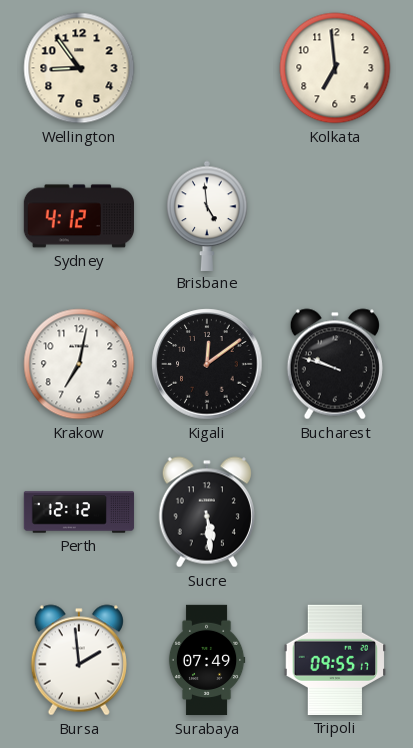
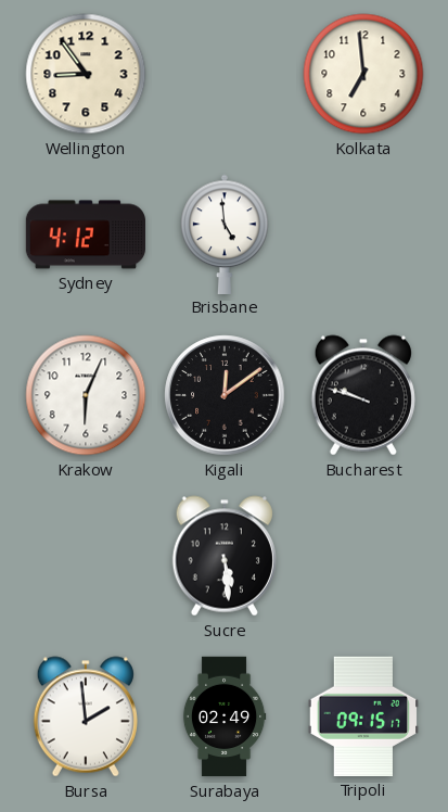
Krakow: 7:02 -> 6:04 (86, 395)
Perth: 12:12 -> none (79, 512)
Surabaya: 07:49 -> 02:49 (225, 716)
Tripoli: 09:55 -> 09:15 (363, 716)
